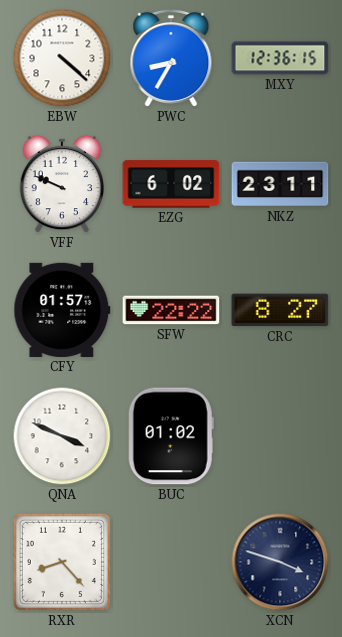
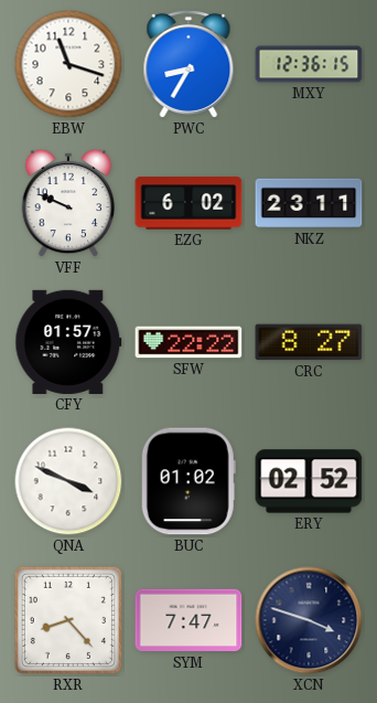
EBW: 4:22 -> 11:18 (68, 64)
ERY: none -> 02:52 (309, 481)
SYM: none -> 7:47 (188, 620)
